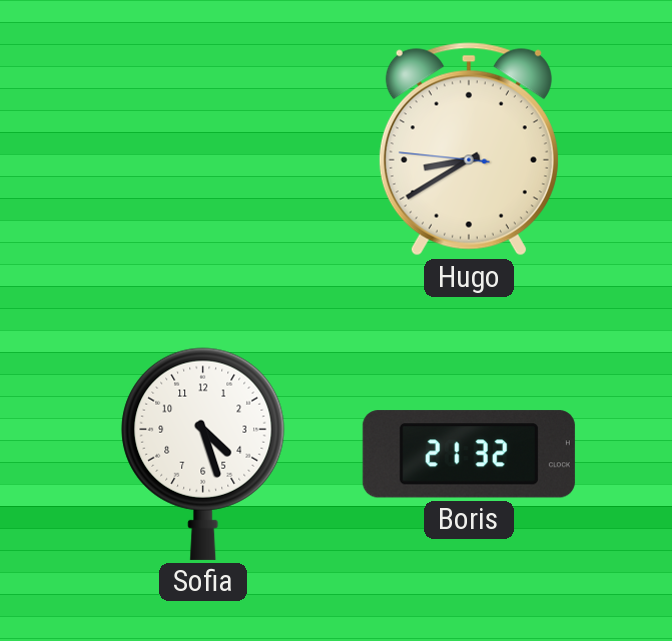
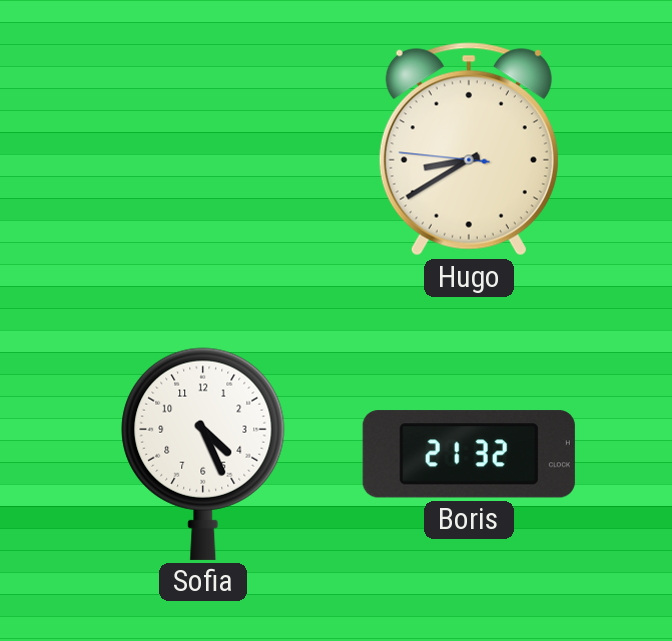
Sofia: 4:27 -> 4:26 (203, 454)
